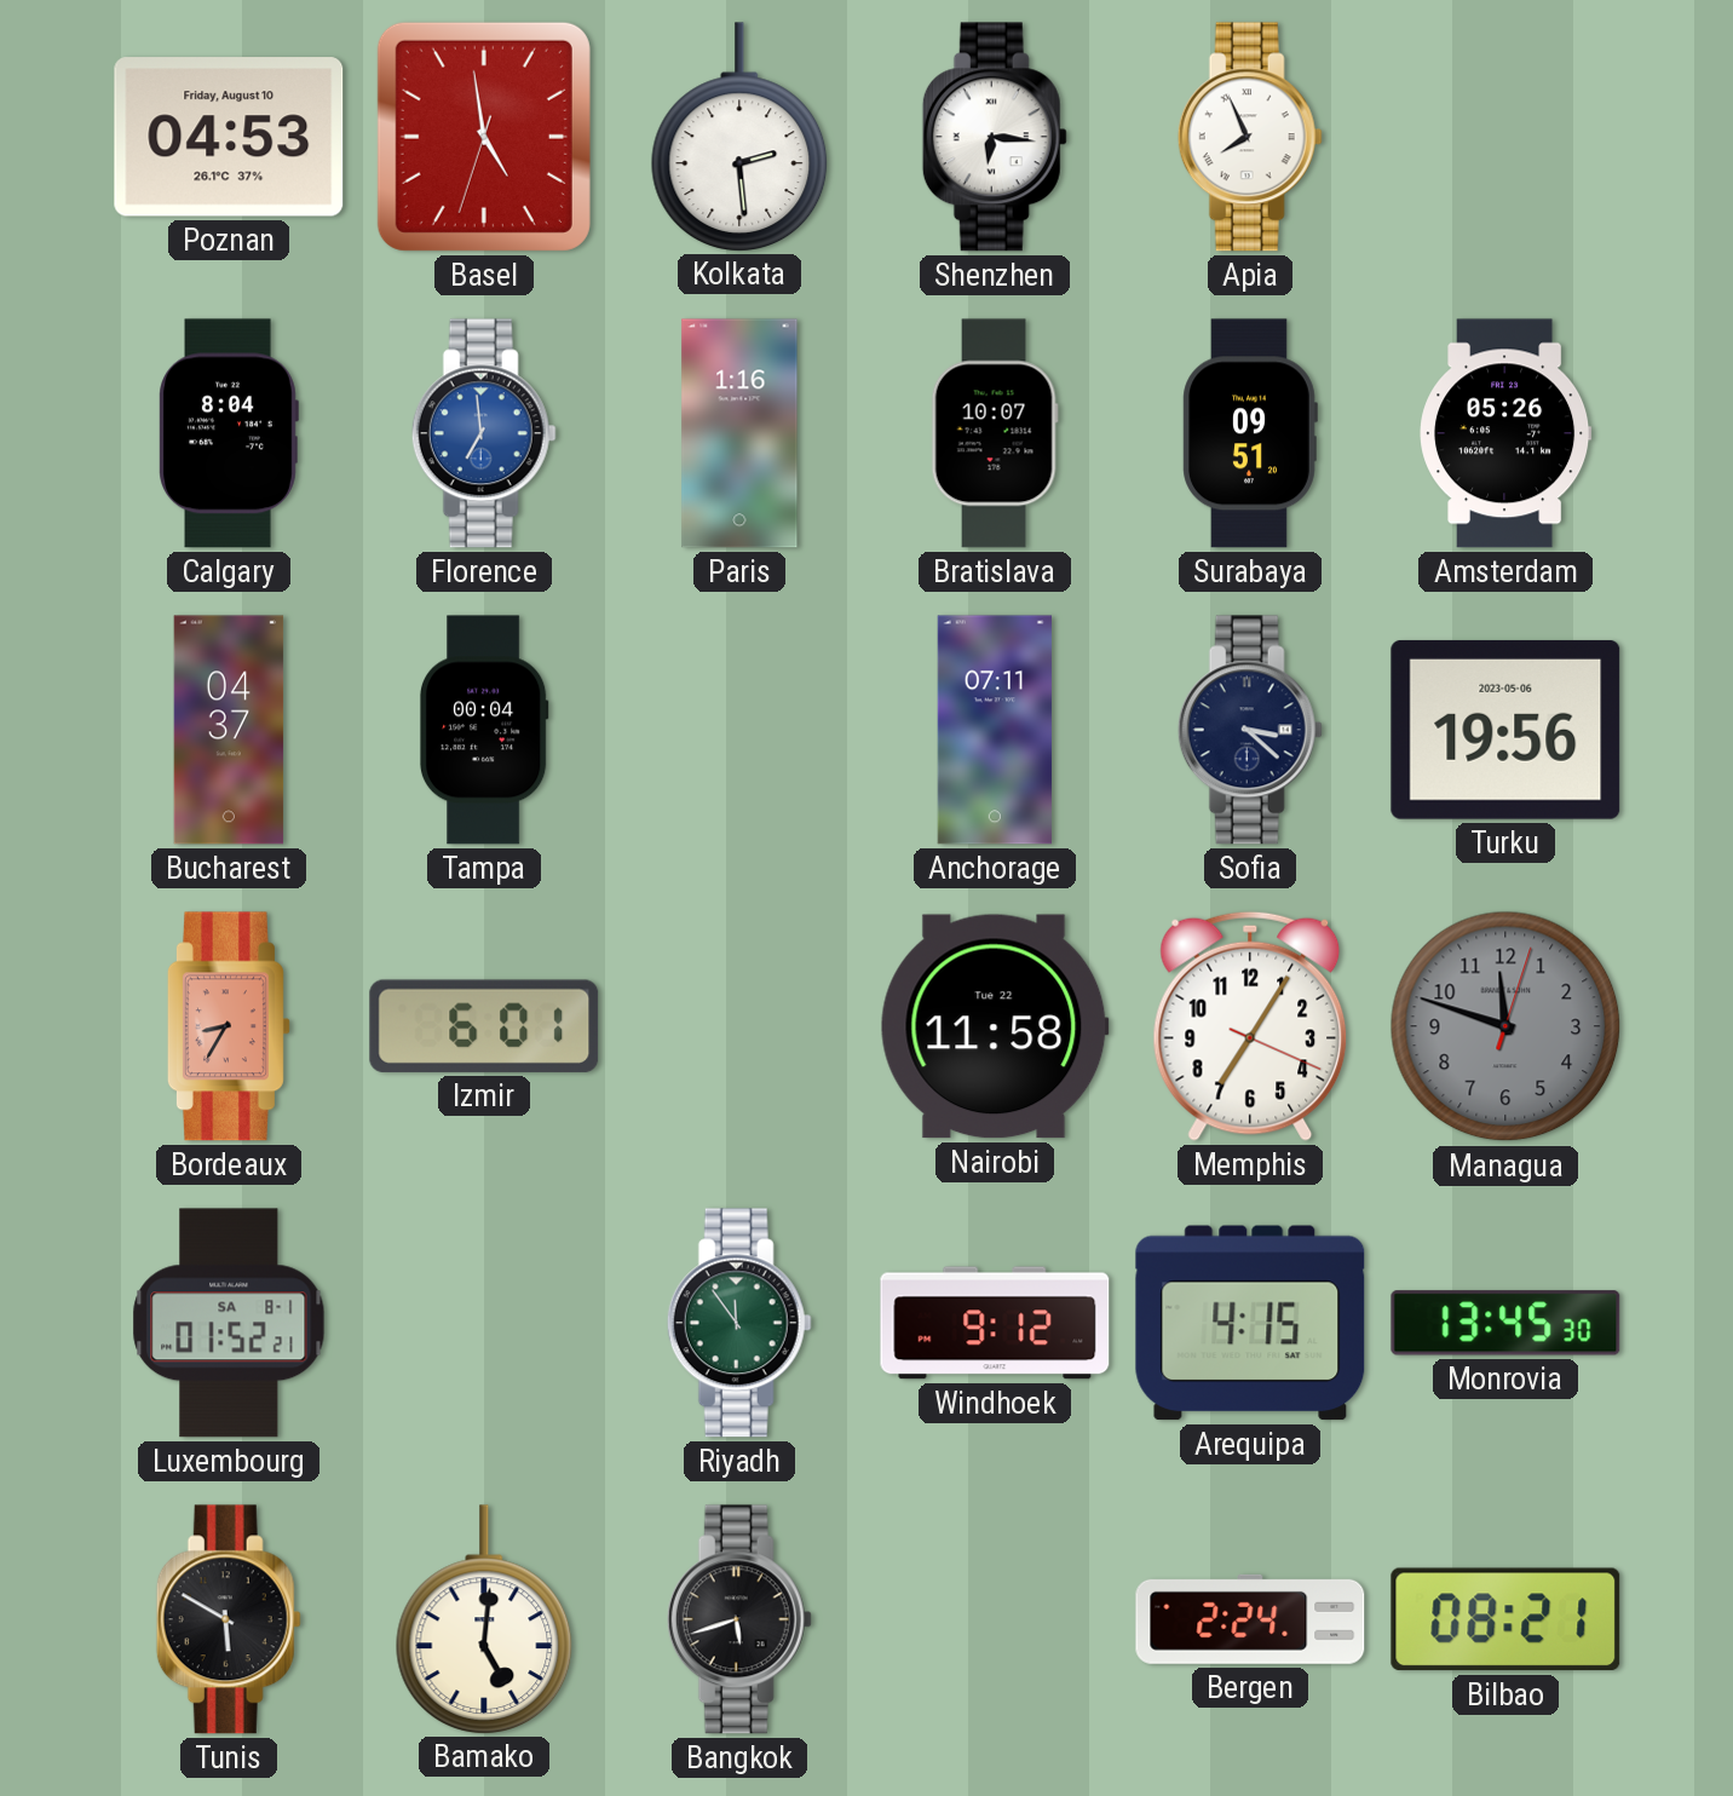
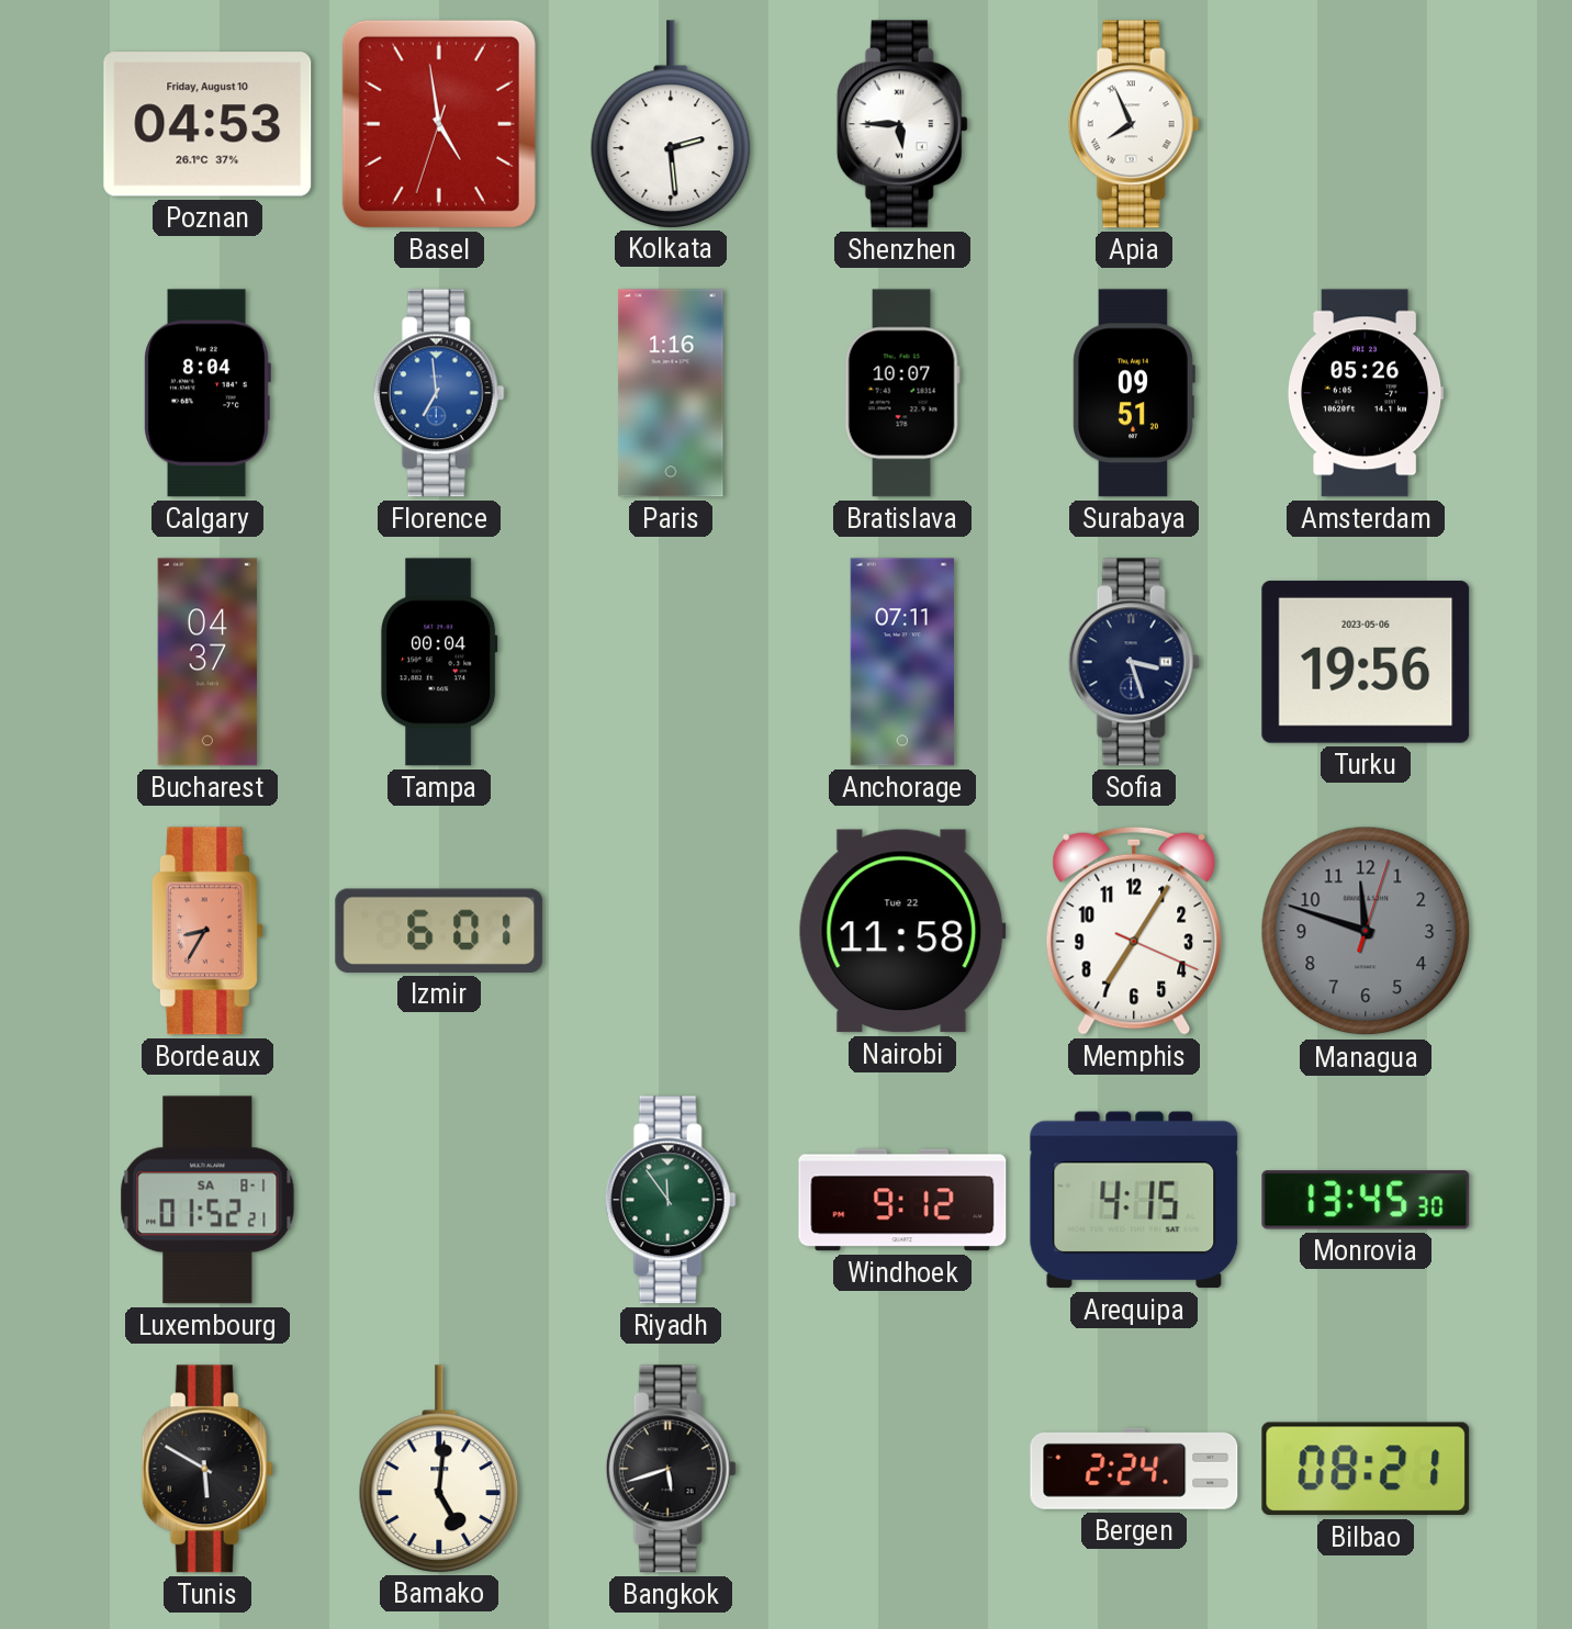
Shenzhen: 6:16 -> 5:45 (902, 124)
Sofia: 3:22 -> 3:27 (1134, 662)
